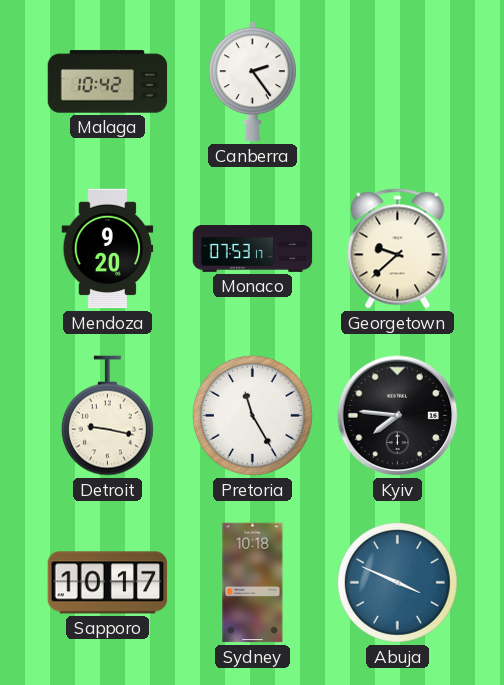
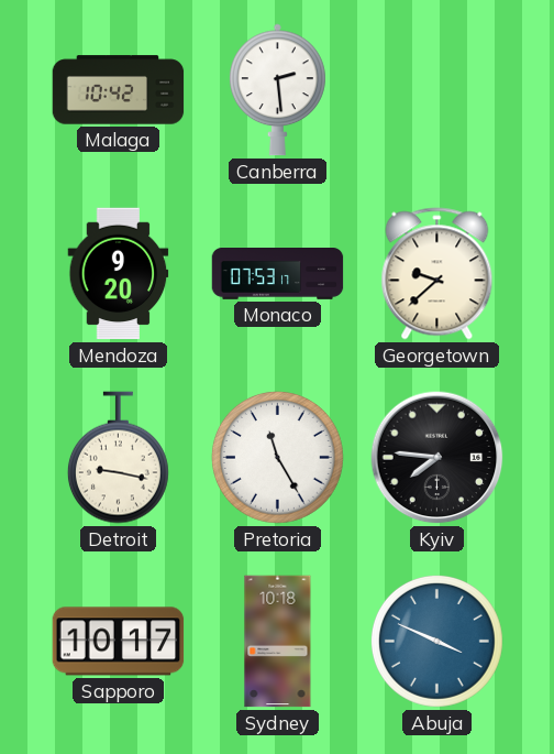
Canberra: 2:24 -> 2:29 (277, 90)
